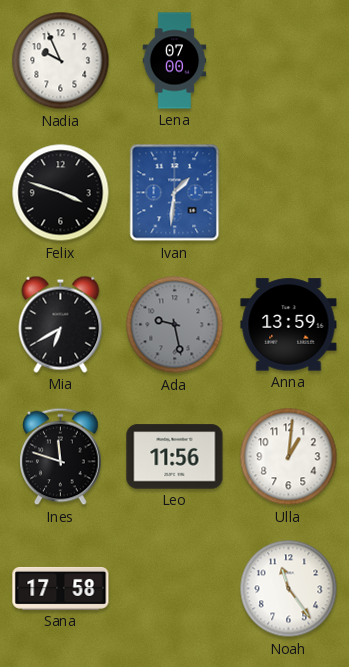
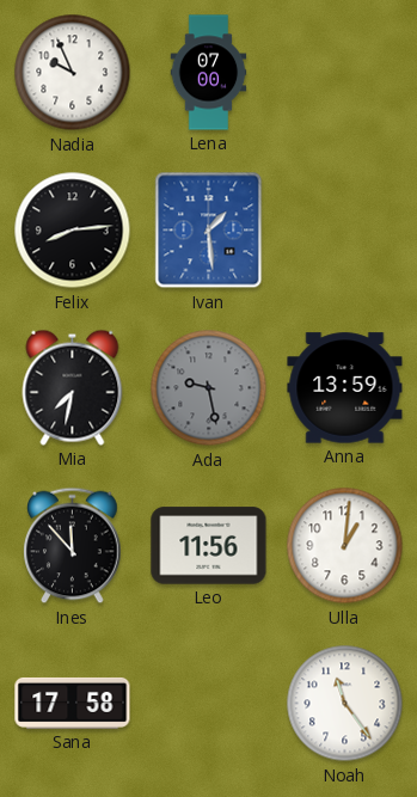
Felix: 3:48 -> 8:14 (73, 231)
Ivan: 1:31 -> 1:29 (209, 231)
Mia: 6:40 -> 7:32 (73, 387)
Ines: 11:48 -> 11:53 (73, 546)
